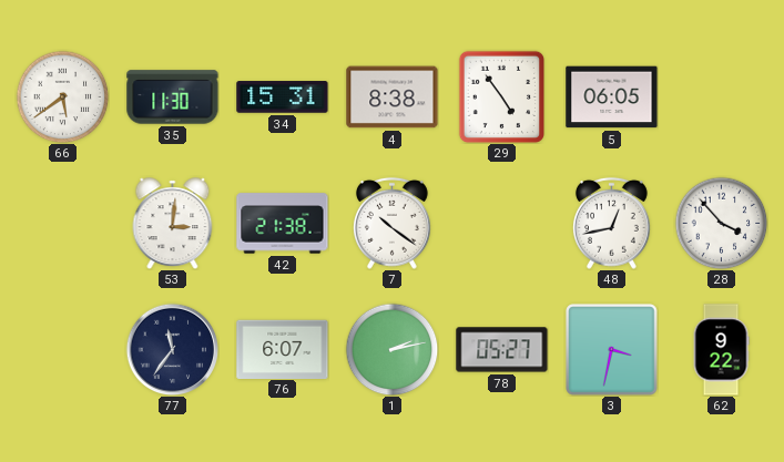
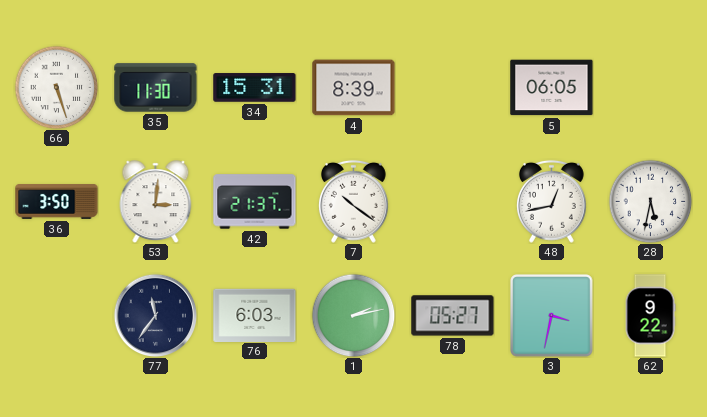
66: 5:39 -> 5:27 (56, 87)
4: 8:38 -> 8:39 (354, 88)
29: 4:54 -> none (501, 96)
36: none -> 3:50 (57, 202)
42: 21:38 -> 21:37 (255, 202)
28: 3:53 -> 5:32 (650, 201)
76: 6:07 -> 6:03 (255, 315)
